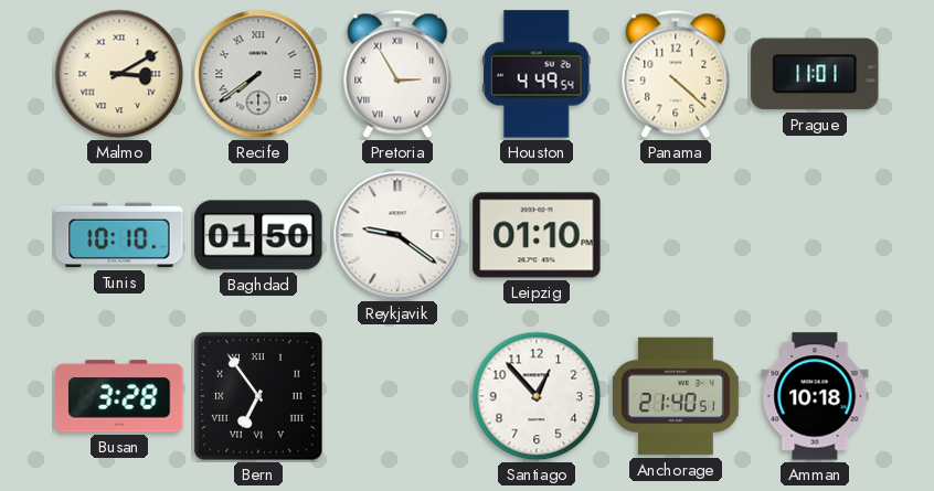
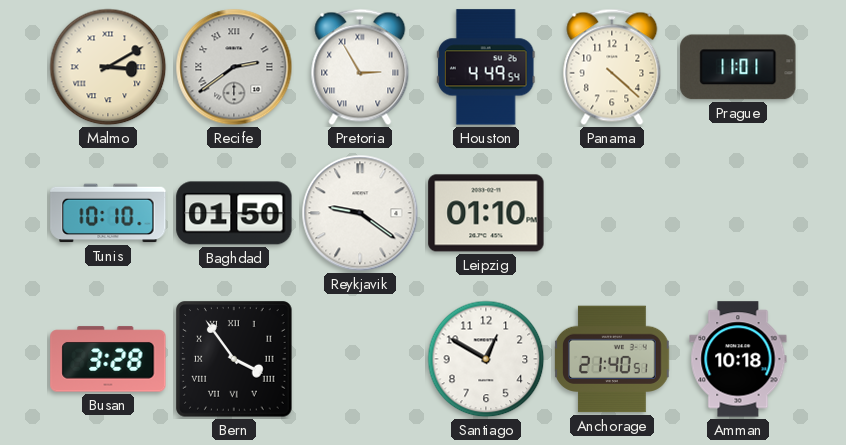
Recife: 7:39 -> 2:39 (234, 67)
Bern: 6:54 -> 3:54 (234, 359)
Santiago: 12:53 -> 12:50 (486, 359)
